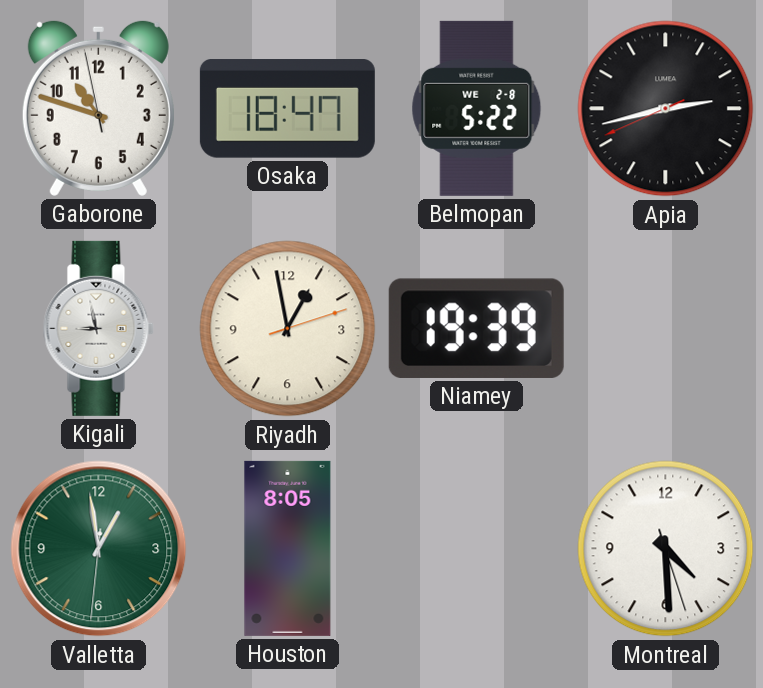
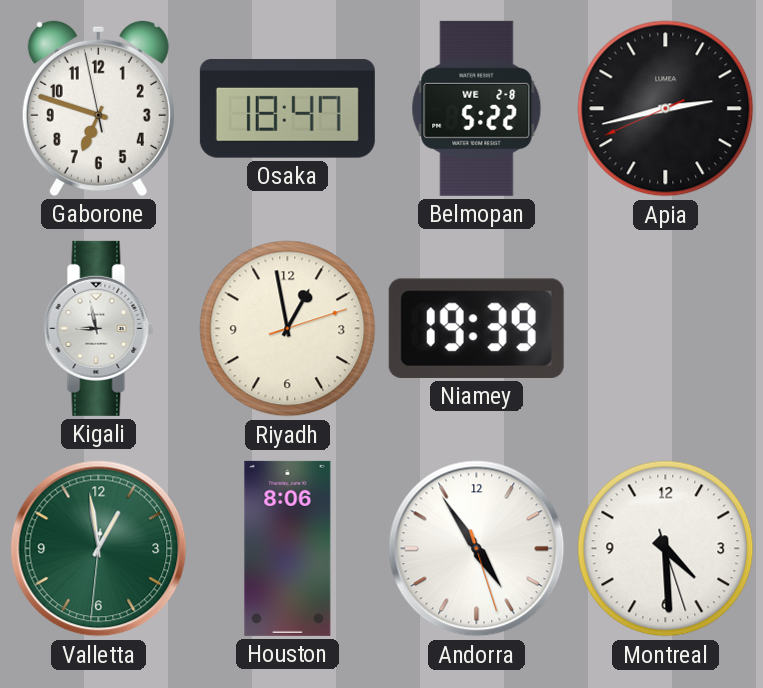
Gaborone: 10:47 -> 6:47 (98, 108)
Houston: 8:05 -> 8:06 (288, 548)
Andorra: none -> 4:54 (477, 549)
